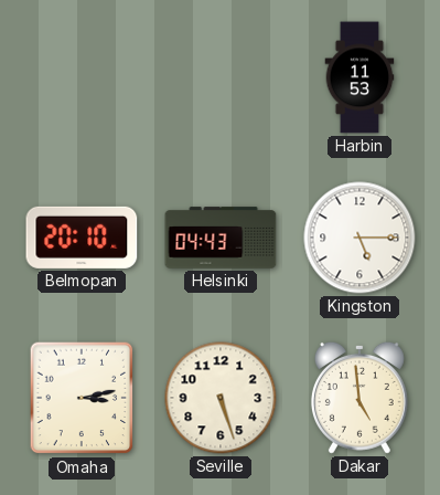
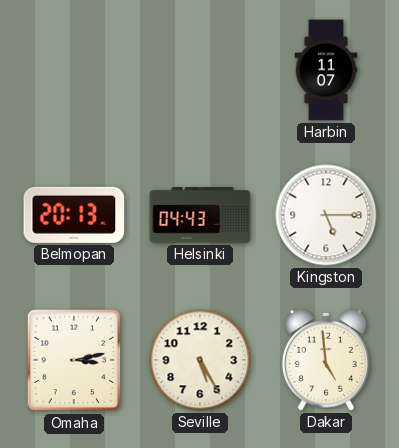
Harbin: 11:53 -> 11:07 (326, 70)
Belmopan: 20:10 -> 20:13 (74, 215)
Seville: 5:27 -> 5:25 (200, 360)
